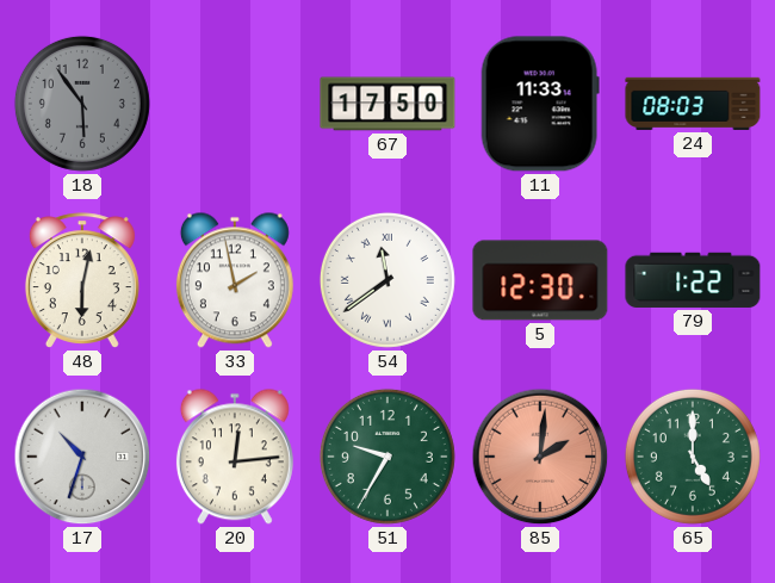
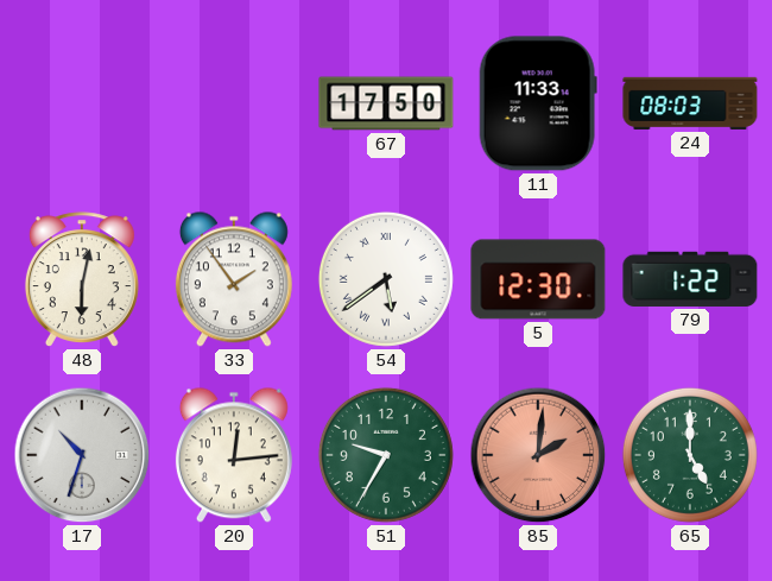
18: 5:54 -> none (82, 104)
33: 1:58 -> 1:54 (234, 279)
54: 11:39 -> 5:39 (386, 279)
